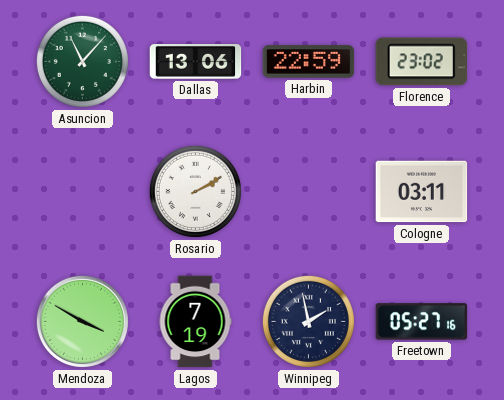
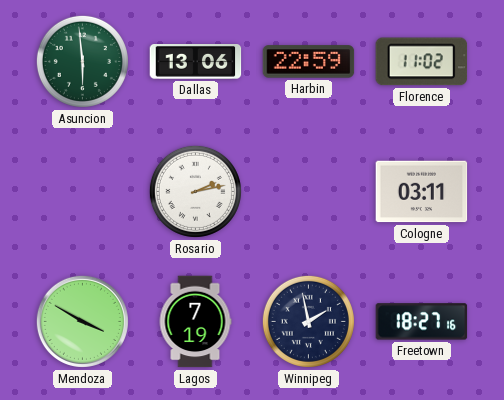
Asuncion: 11:07 -> 5:59 (82, 61)
Florence: 23:02 -> 11:02 (422, 62)
Rosario: 2:10 -> 2:13 (195, 191)
Freetown: 05:27 -> 18:27 (422, 322)
